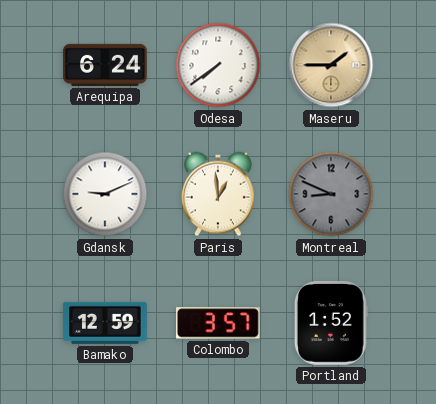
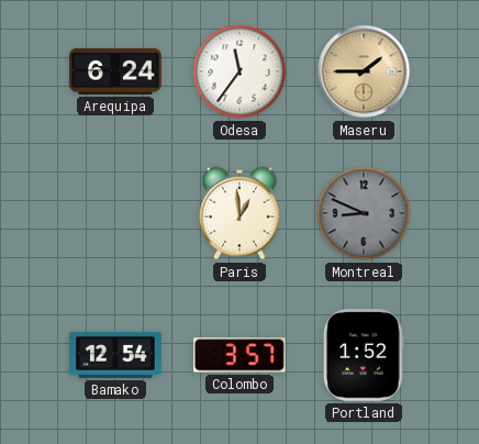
Odesa: 7:39 -> 11:36 (239, 71)
Gdansk: 9:11 -> none (105, 194)
Bamako: 12:59 -> 12:54 (115, 355)
